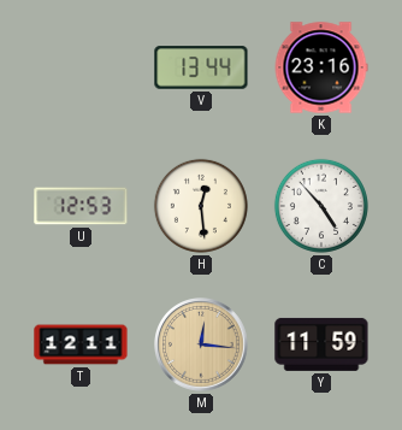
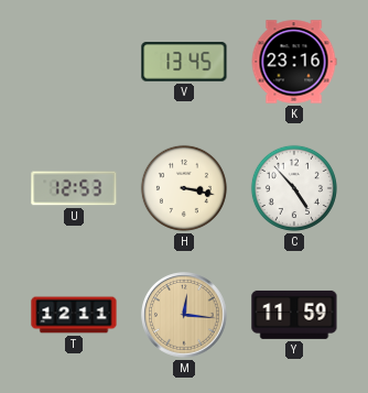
V: 13:44 -> 13:45 (184, 62)
H: 12:29 -> 3:17 (184, 188)
